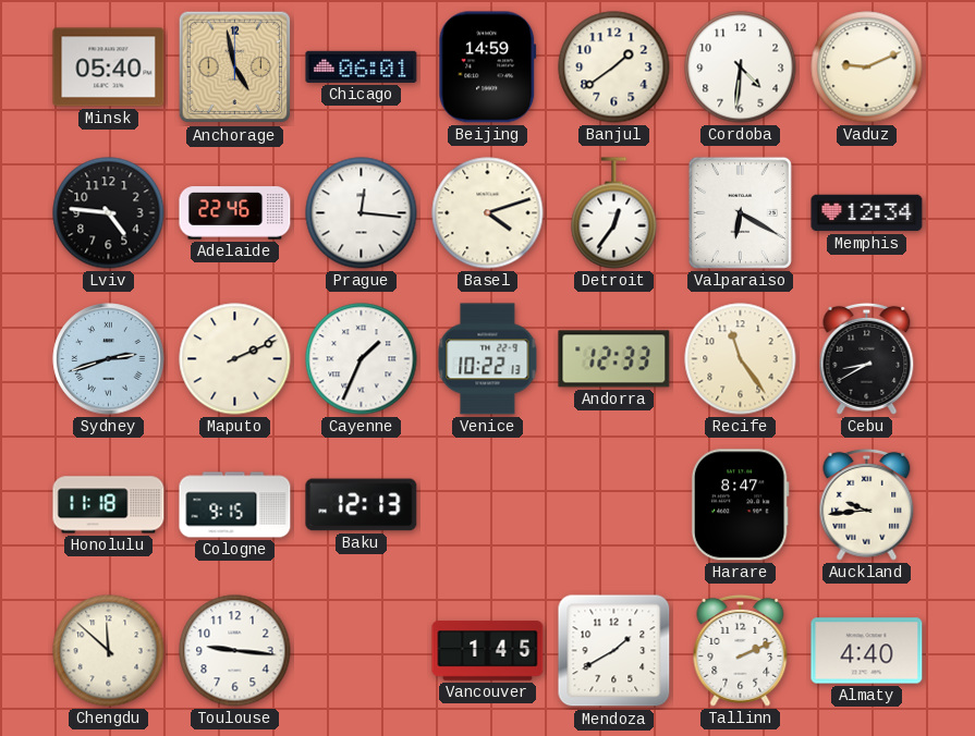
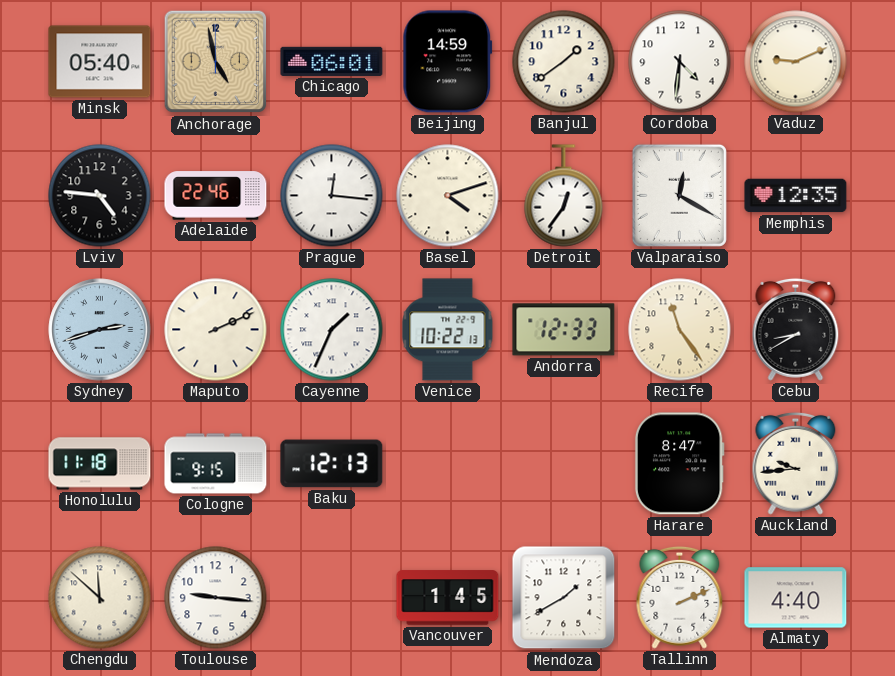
Valparaiso: 6:20 -> 12:20 (679, 195)
Memphis: 12:34 -> 12:35 (796, 196)
